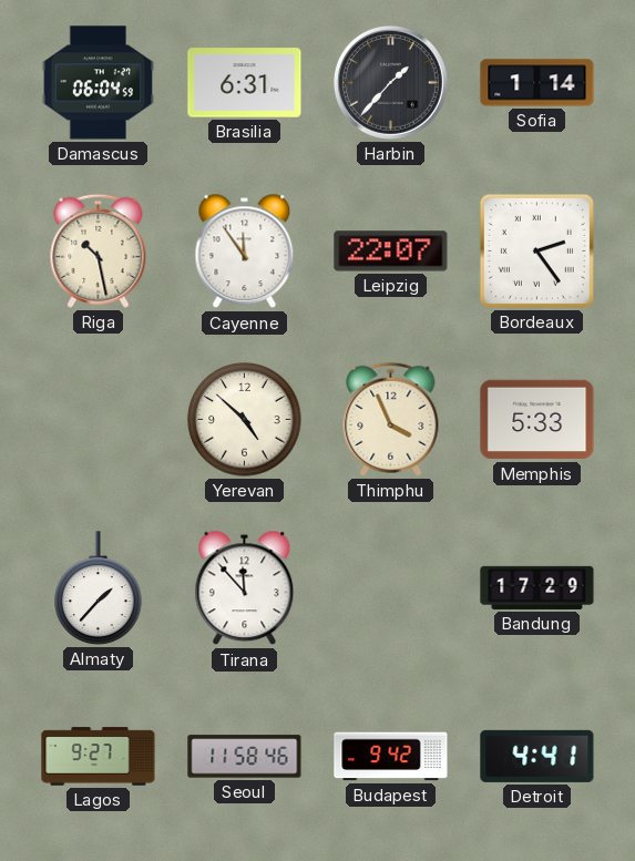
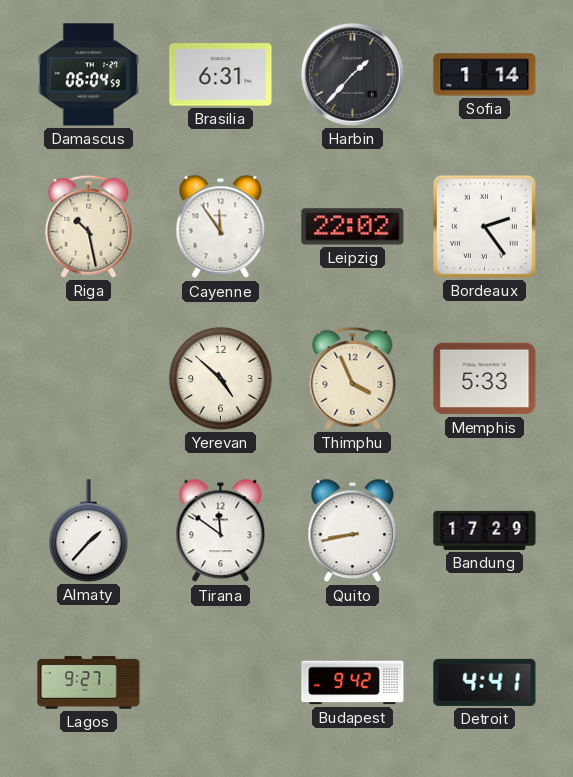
Leipzig: 22:07 -> 22:02 (353, 227)
Tirana: 11:53 -> 11:51 (221, 531)
Quito: none -> 8:43 (353, 531)
Seoul: 11:58 -> none (245, 757)
